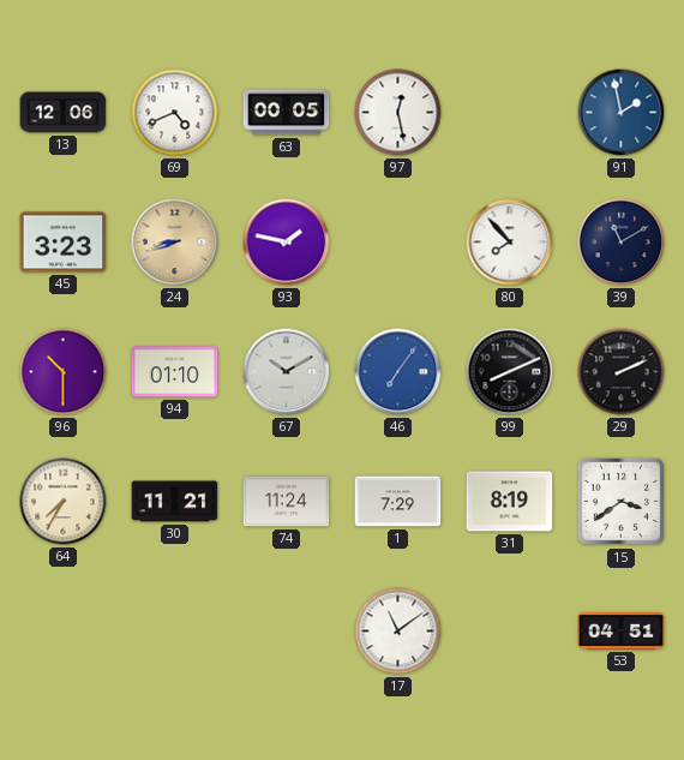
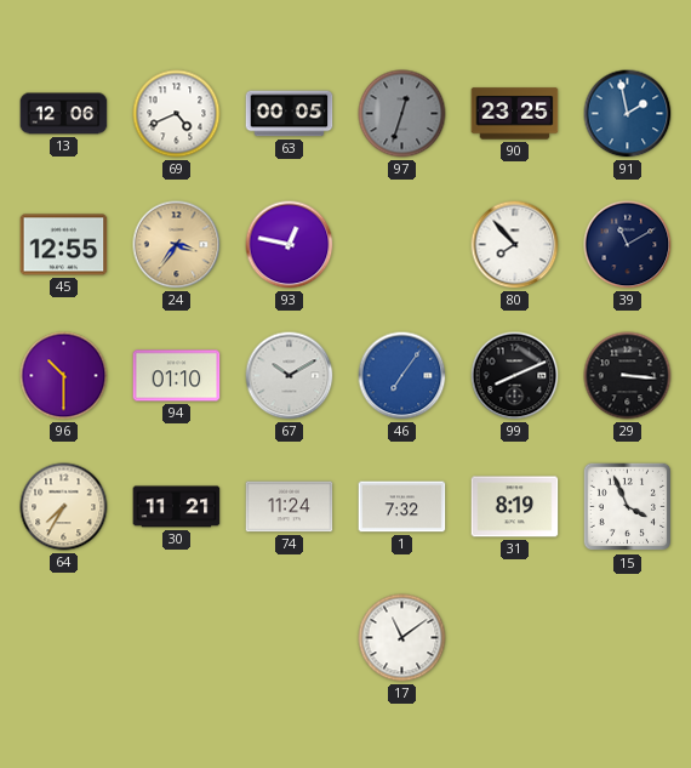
97: 12:28 -> 12:33 (402, 114)
97 dial: white -> grey (402, 114)
90: none -> 23:25 (515, 114)
45: 3:23 -> 12:55 (64, 245)
24: 8:42 -> 3:36 (177, 245)
93: 1:47 -> 12:47 (290, 245)
29: 2:11 -> 3:16 (628, 376)
1: 7:29 -> 7:32 (402, 507)
15: 3:39 -> 3:56 (628, 507)
53: 04:51 -> none (622, 632)
